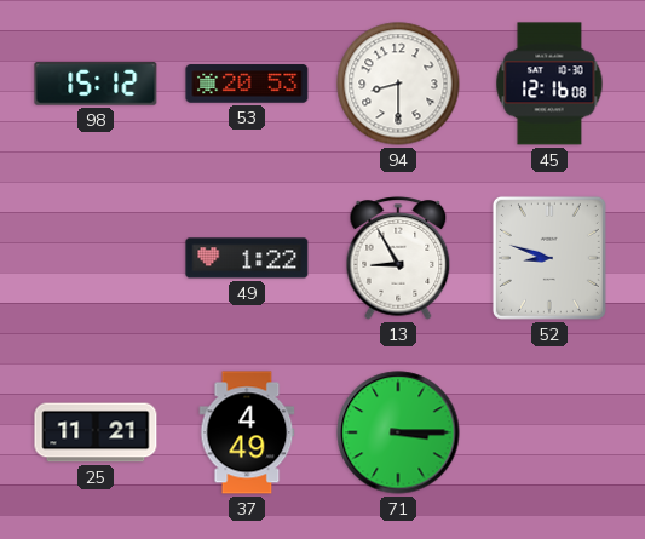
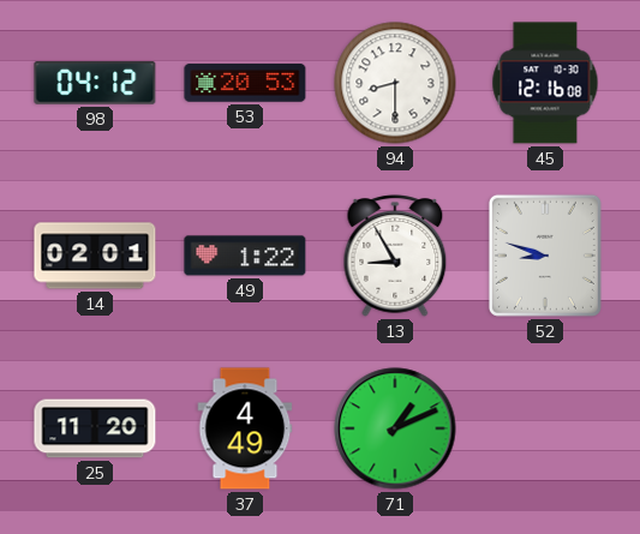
98: 15:12 -> 04:12 (95, 83)
14: none -> 02:01 (95, 256)
25: 11:21 -> 11:20 (95, 428)
71: 3:15 -> 1:11 (395, 428)
